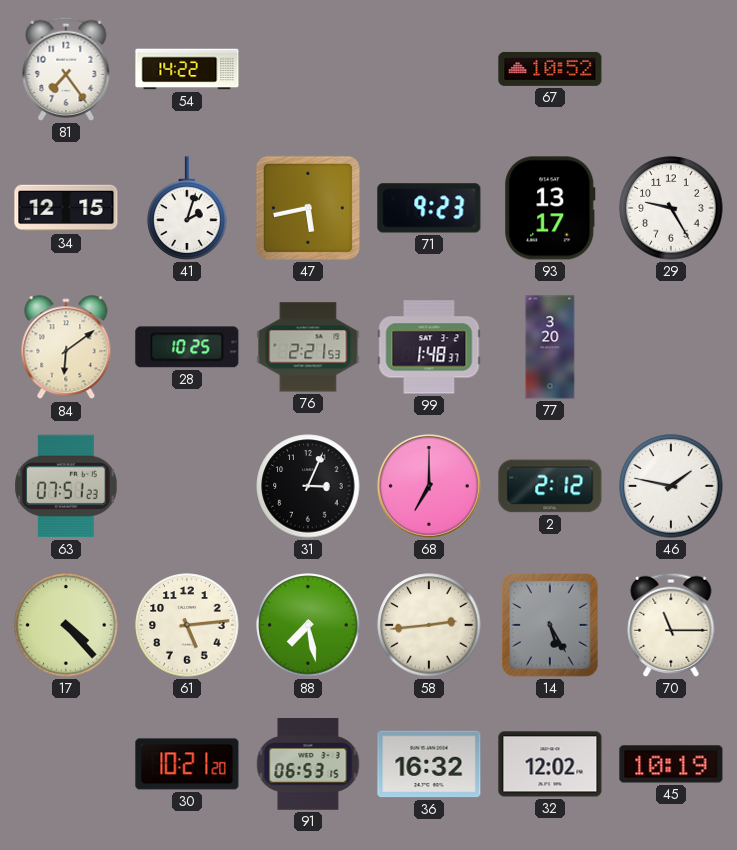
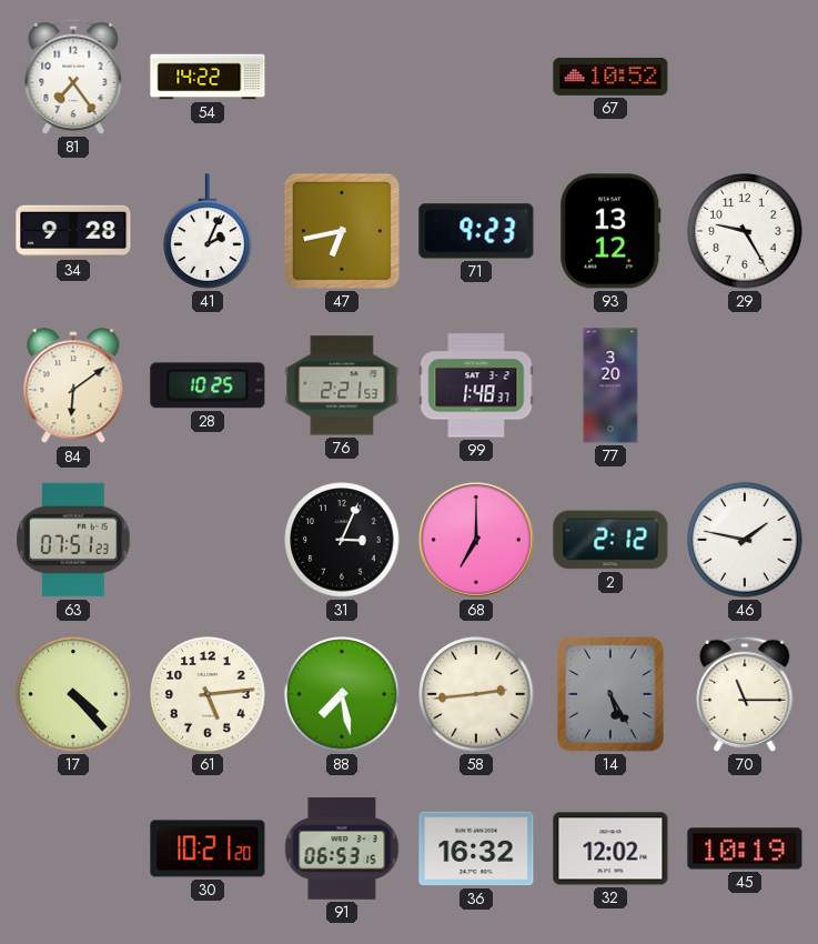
34: 12:15 -> 9:28 (73, 231)
41: 2:03 -> 2:04 (208, 231)
47: 5:43 -> 6:43 (342, 231)
93: 13:17 -> 13:12 (610, 231)
